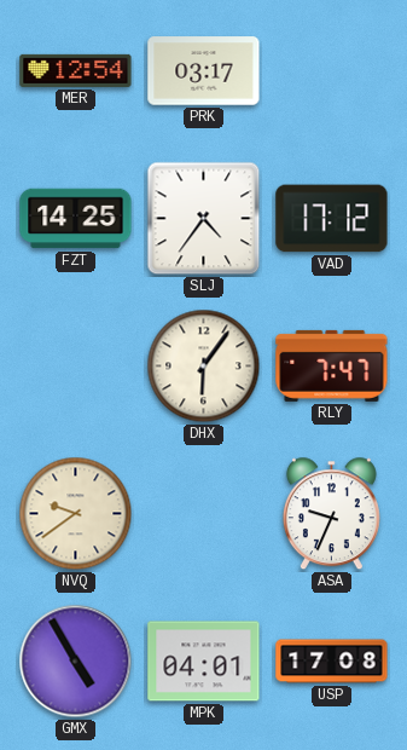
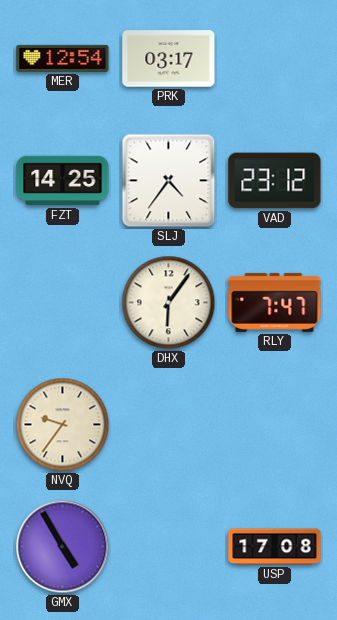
VAD: 17:12 -> 23:12 (275, 181)
NVQ: 9:39 -> 9:36 (63, 425)
ASA: 9:34 -> none (331, 514)
MPK: 04:01 -> none (204, 662)
